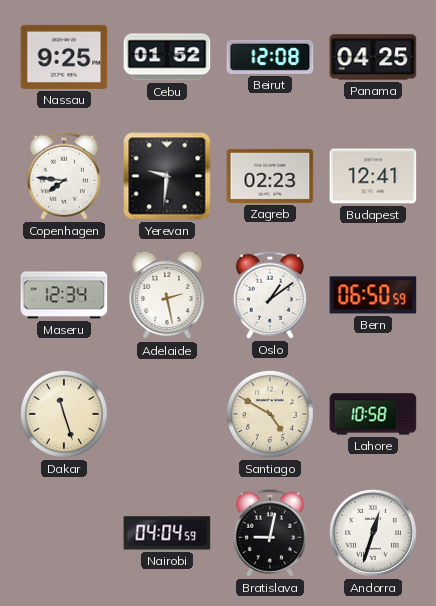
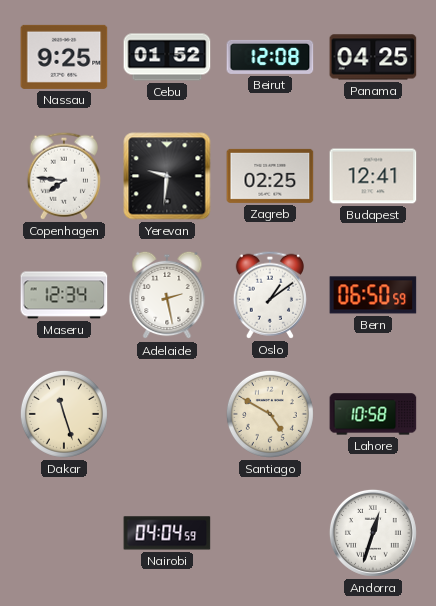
Zagreb: 02:23 -> 02:25 (270, 176)
Bratislava: 9:02 -> none (270, 533)
